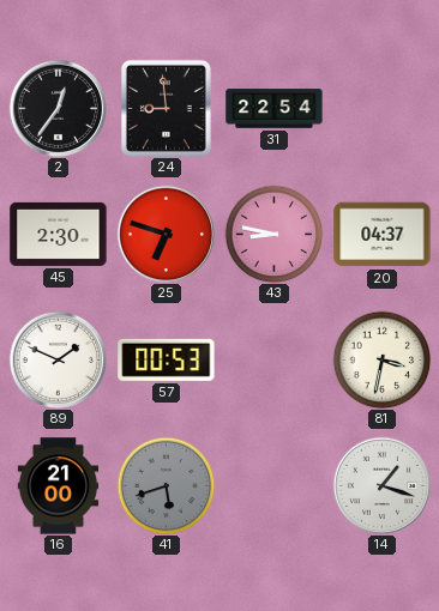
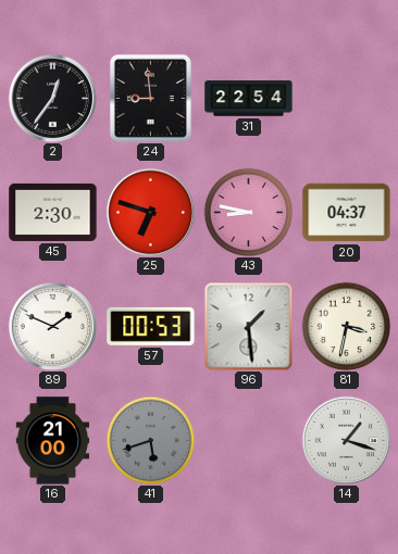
96: none -> 1:29 (248, 326)
